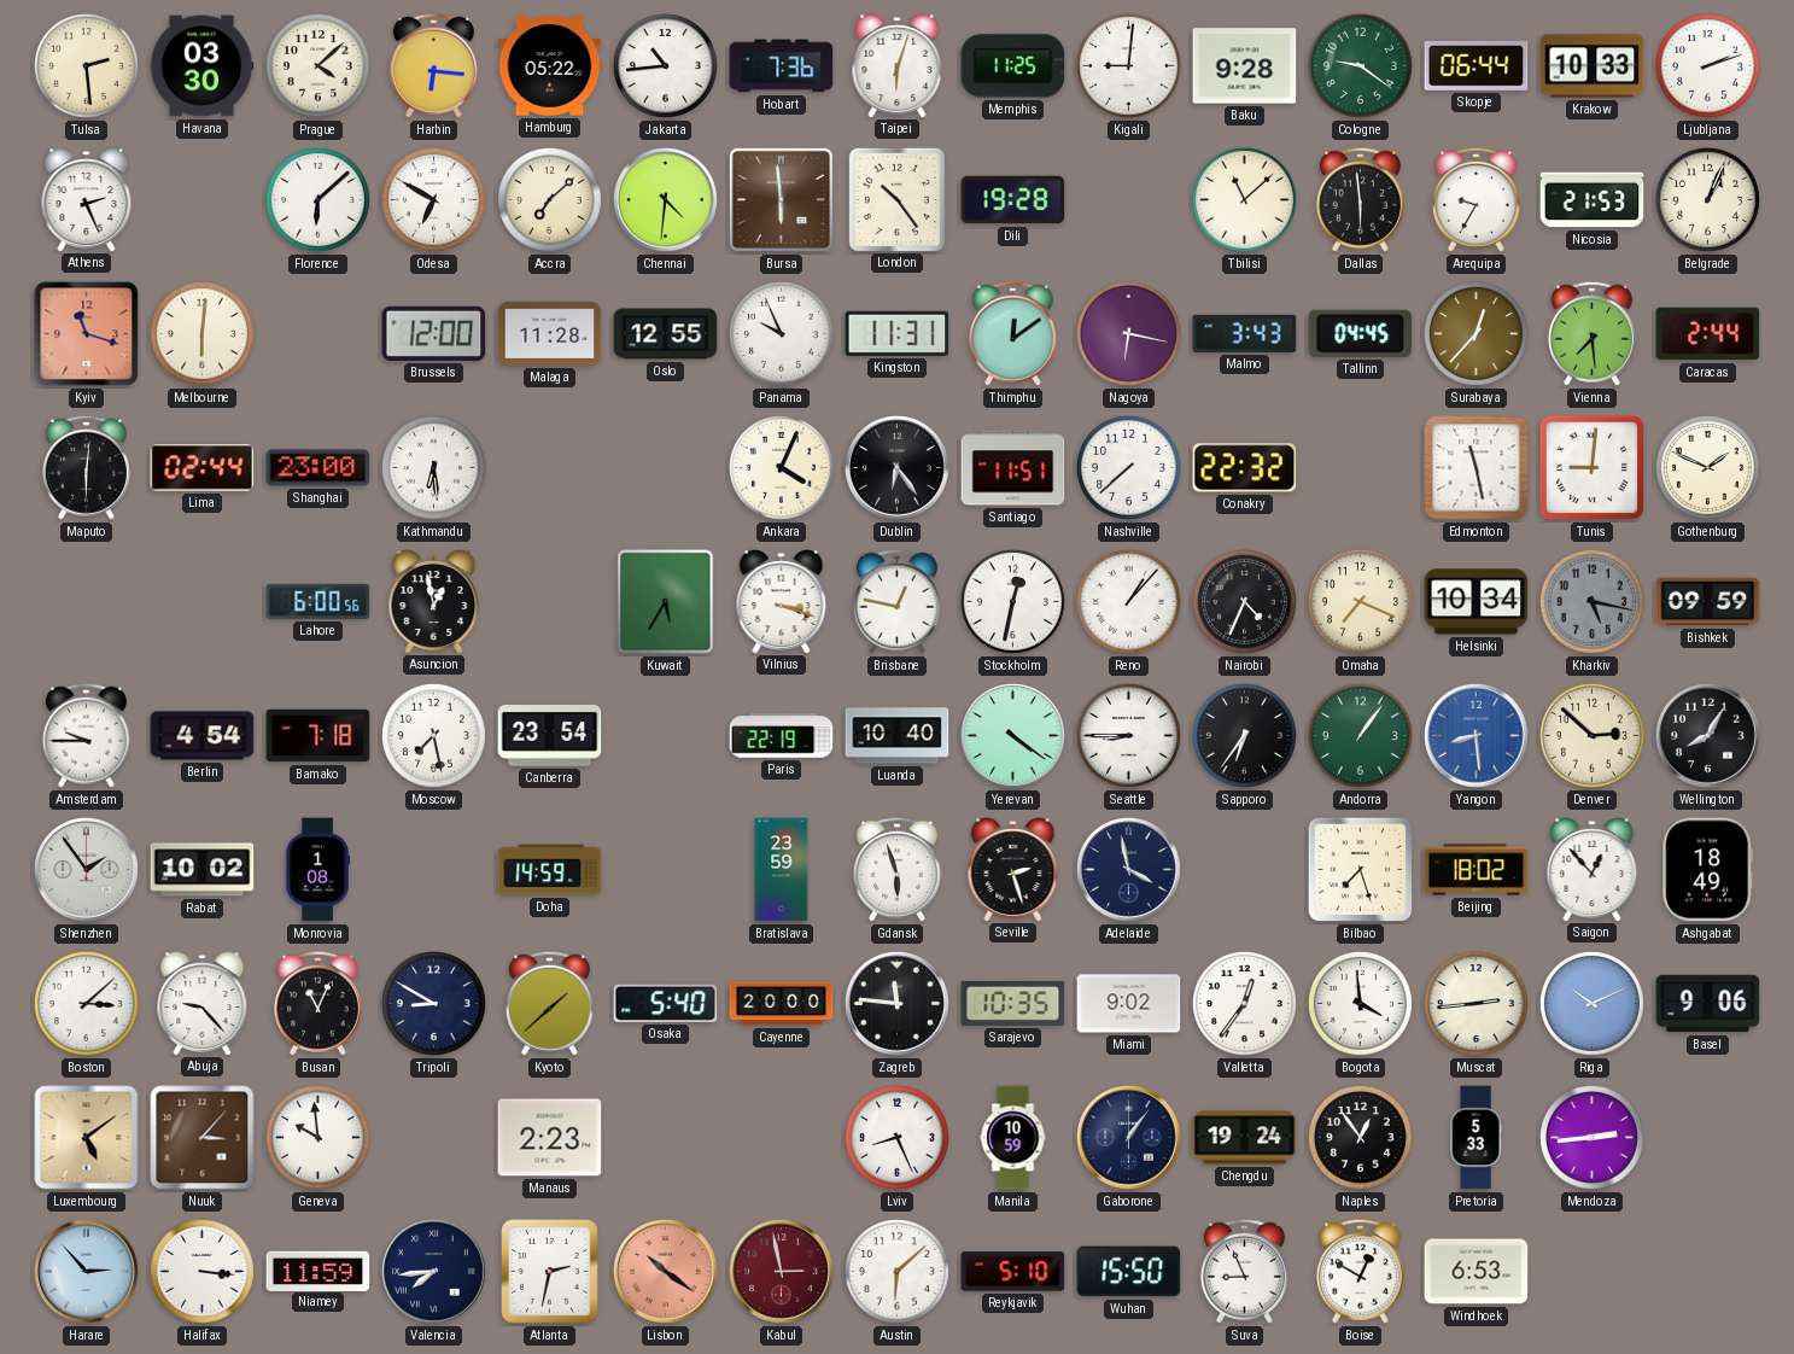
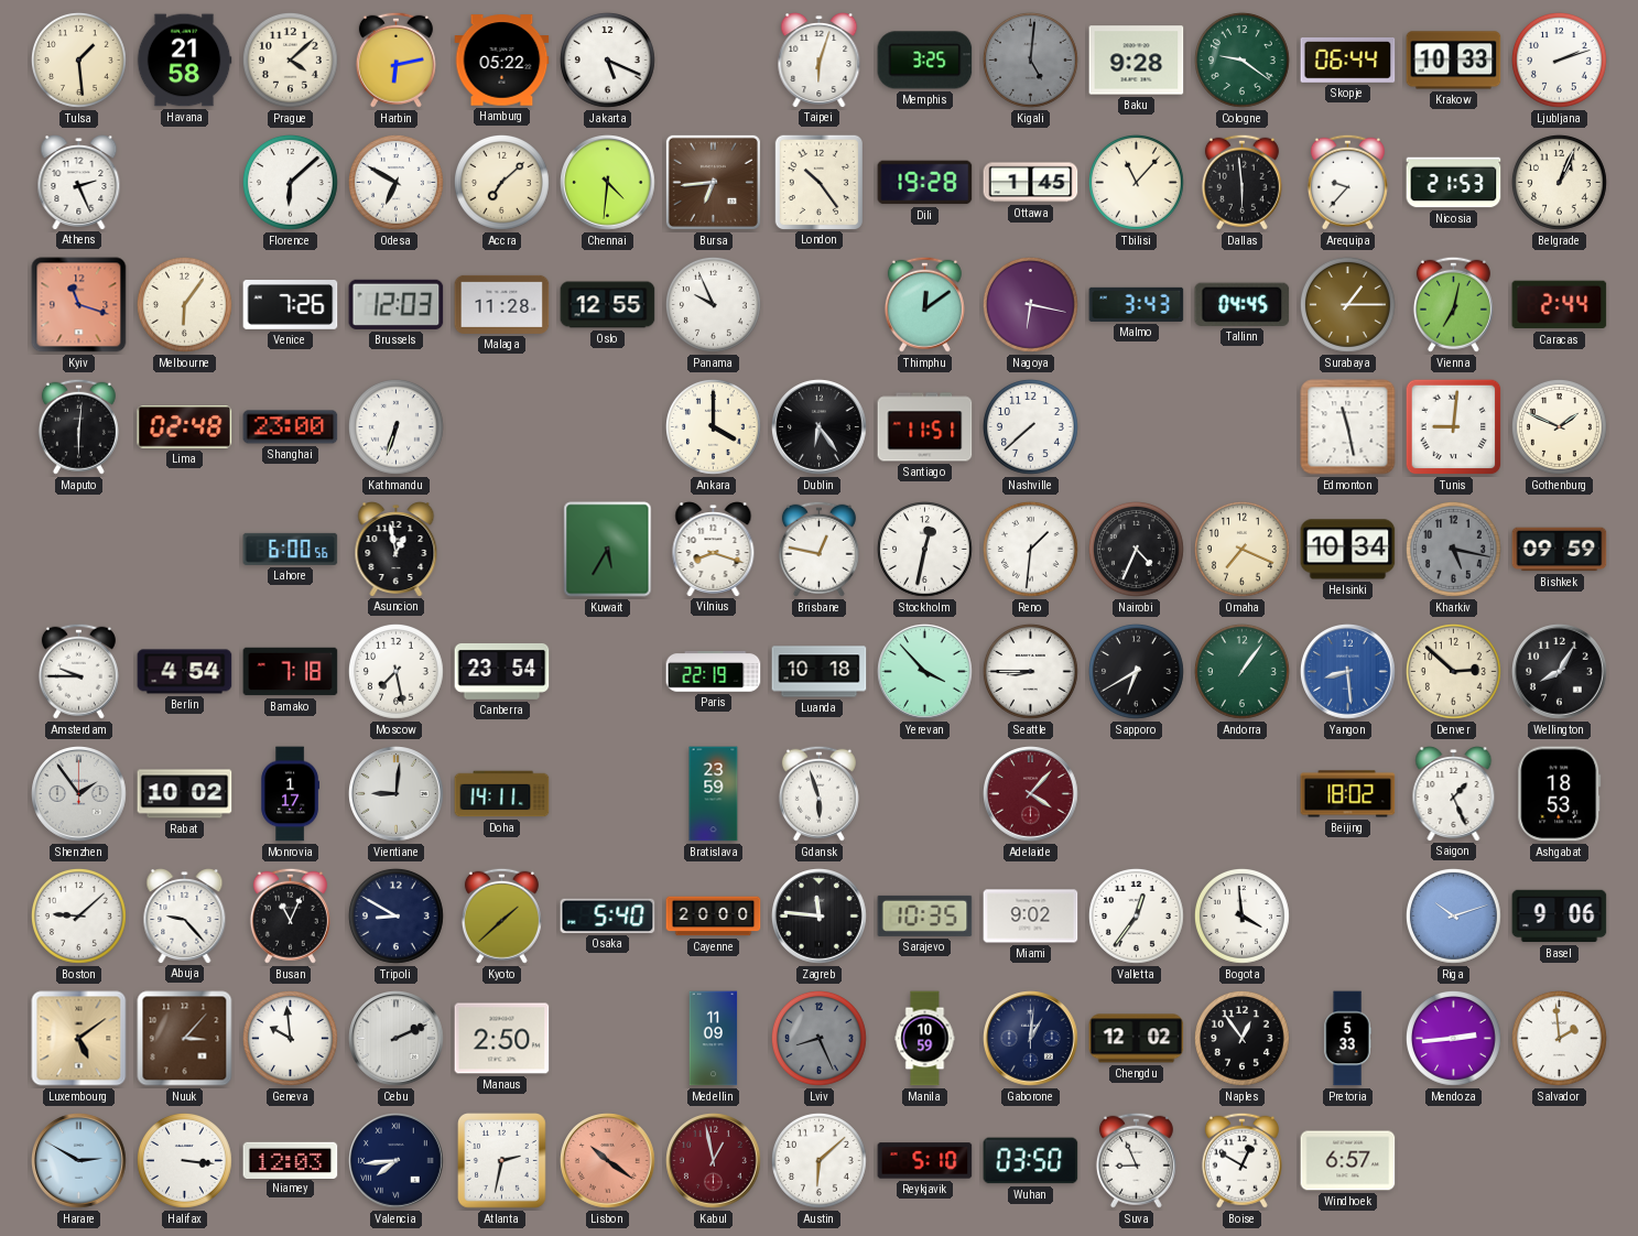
Tulsa: 2:29 -> 1:29 (78, 59)
Havana: 03:30 -> 21:58 (184, 61)
Harbin: 6:16 -> 6:13 (395, 59)
Jakarta: 10:44 -> 5:19 (607, 59)
Hobart: 7:36 -> none (782, 66)
Memphis: 11:25 -> 3:25 (925, 61)
Kigali: 9:01 -> 5:01 (1030, 59)
Kigali dial: white -> grey (1030, 59)
Bursa: 5:59 -> 6:44 (713, 182)
Ottawa: none -> 1:45 (1031, 183)
Tbilisi: 11:08 -> 11:07 (1136, 182)
Arequipa: 9:35 -> 9:37 (1347, 182)
Melbourne: 6:01 -> 6:06 (184, 304)
Venice: none -> 7:26 (291, 305)
Brussels: 12:00 -> 12:03 (397, 304)
Kingston: 11:31 -> none (898, 333)
Surabaya: 12:37 -> 1:15 (1347, 304)
Vienna: 7:29 -> 7:02 (1453, 304)
Lima: 02:44 -> 02:48 (185, 427)
Kathmandu: 6:29 -> 6:33 (395, 426)
Ankara: 4:04 -> 4:00 (713, 426)
Conakry: 22:32 -> none (1245, 468)
Vilnius: 3:18 -> 8:18 (714, 550)
Reno: 1:07 -> 1:31 (1030, 549)
Luanda: 10:40 -> 10:18 (820, 672)
Yerevan: 4:21 -> 3:53 (925, 672)
Sapporo: 6:36 -> 6:40 (1136, 671)
Monrovia: 1:08 -> 1:17 (290, 794)
Vientiane: none -> 9:01 (397, 794)
Doha: 14:59 -> 14:11 (502, 794)
Seville: 2:27 -> none (1013, 870)
Adelaide: 3:58 -> 4:07 (1031, 794)
Adelaide dial: navy -> burgundy (1031, 794)
Bilbao: 7:27 -> none (1361, 870)
Saigon: 12:53 -> 1:26 (1454, 794)
Ashgabat: 18:49 -> 18:53 (1560, 794)
Boston: 3:08 -> 9:08 (78, 915)
Muscat: 2:44 -> none (1475, 1003)
Riga: 10:11 -> 10:12 (1453, 915)
Cebu: none -> 2:11 (397, 1039)
Manaus: 2:23 -> 2:50 (502, 1039)
Medellin: none -> 11:09 (714, 1039)
Lviv dial: white -> grey (818, 1038)
Gaborone: 1:06 -> 1:01 (1031, 1039)
Chengdu: 19:24 -> 12:02 (1137, 1039)
Salvador: none -> 1:59 (1559, 1038)
Harare: 2:53 -> 2:50 (79, 1161)
Niamey: 11:59 -> 12:03 (291, 1160)
Kabul: 2:58 -> 12:58 (714, 1161)
Wuhan: 15:50 -> 03:50 (1031, 1161)
Windhoek: 6:53 -> 6:57 (1348, 1161)
